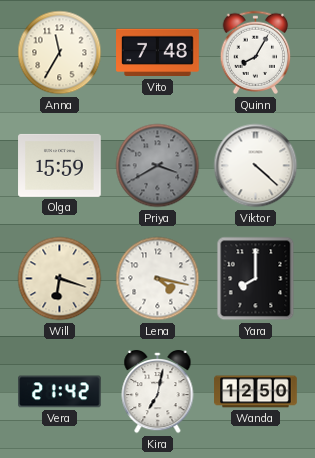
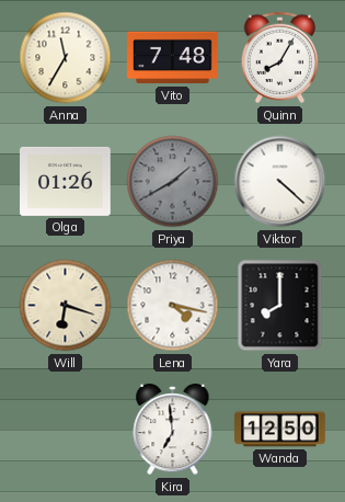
Olga: 15:59 -> 01:26 (66, 181)
Priya: 3:40 -> 1:40 (173, 182)
Vera: 21:42 -> none (60, 392)
Kira: 7:02 -> 6:59 (173, 430)
